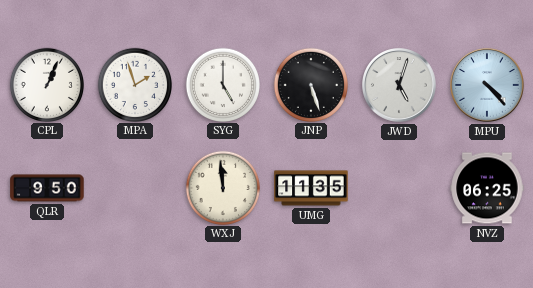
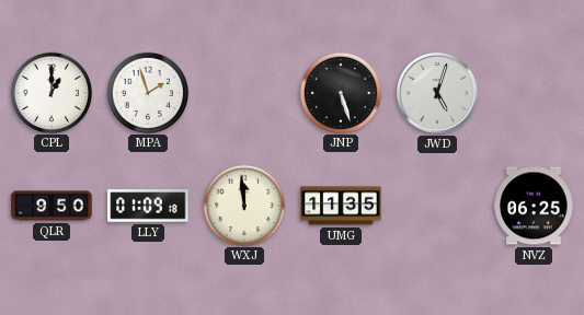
CPL: 1:04 -> 1:00 (50, 92)
SYG: 5:00 -> none (222, 84)
MPU: 4:23 -> none (488, 86)
LLY: none -> 01:09 (148, 206)
